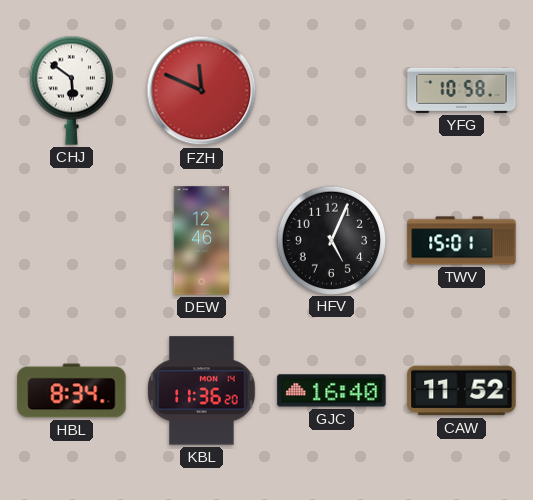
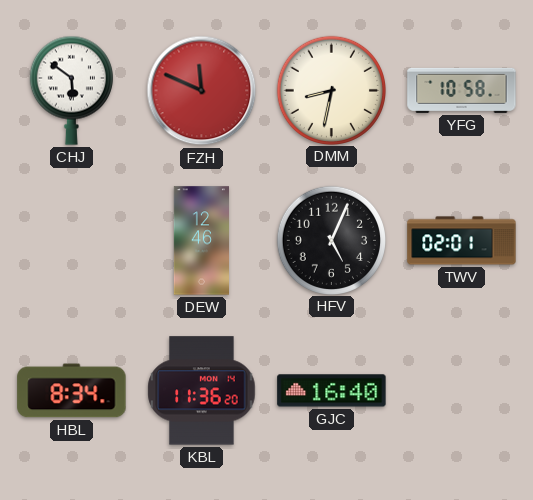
DMM: none -> 8:32 (331, 90)
TWV: 15:01 -> 02:01 (462, 241)
CAW: 11:52 -> none (462, 391)
